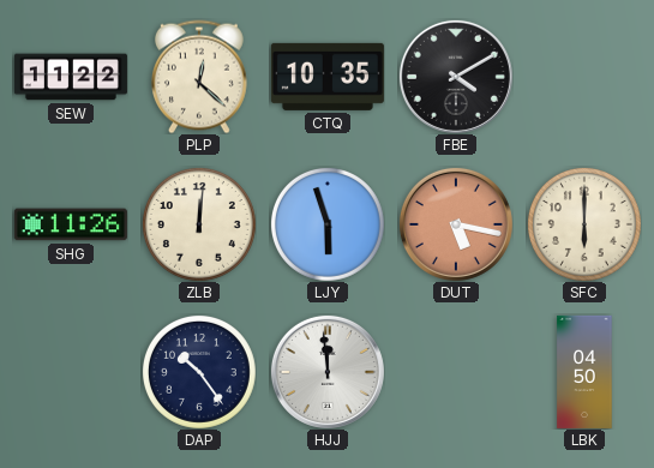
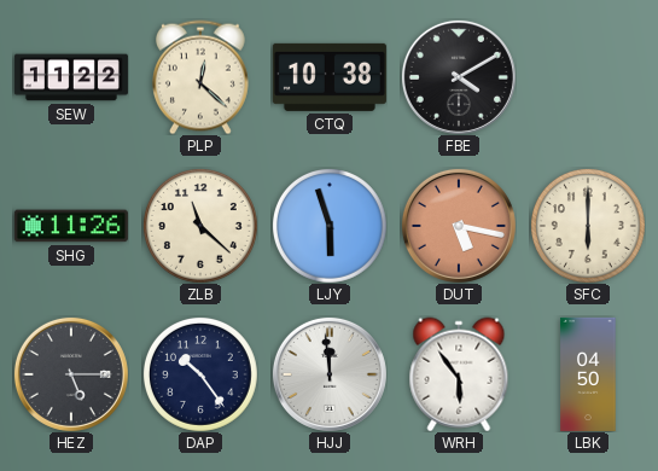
CTQ: 10:35 -> 10:38 (330, 77)
ZLB: 12:01 -> 11:22 (200, 226)
HEZ: none -> 5:15 (71, 374)
WRH: none -> 5:54 (459, 374)
